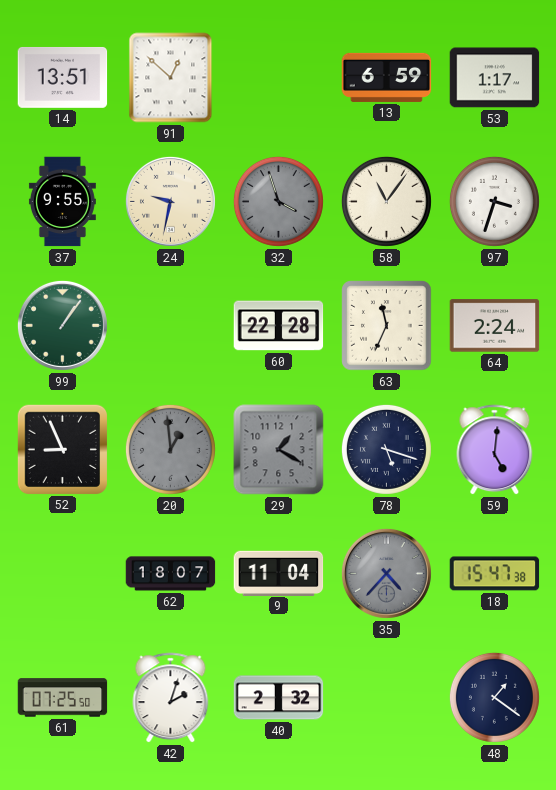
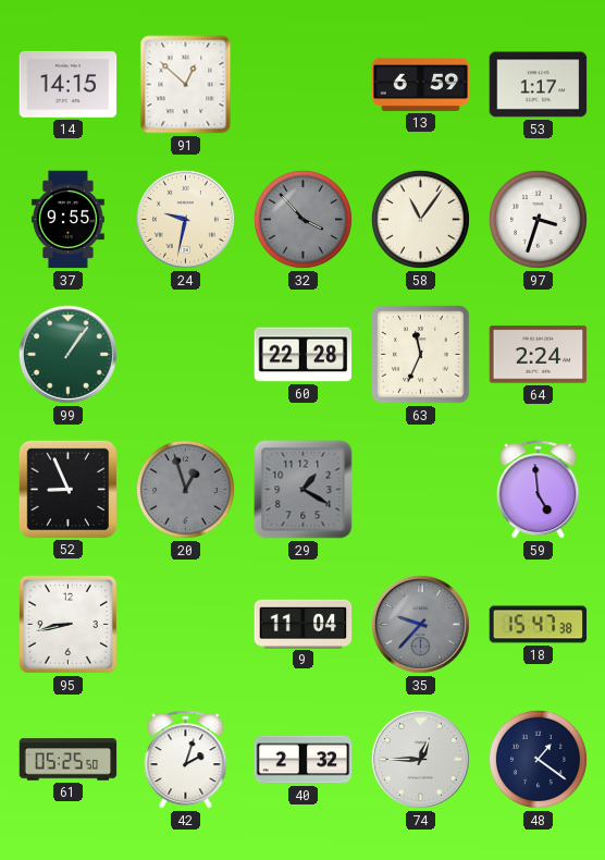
14: 13:51 -> 14:15 (69, 84)
32: 3:57 -> 3:53 (302, 219)
20: 12:59 -> 12:57 (185, 489)
78: 5:18 -> none (386, 449)
59: 5:01 -> 4:59 (539, 490)
95: none -> 8:43 (67, 624)
62: 18:07 -> none (171, 574)
35: 4:37 -> 9:37 (420, 624)
61: 07:25 -> 05:25 (69, 760)
74: none -> 12:45 (420, 759)
